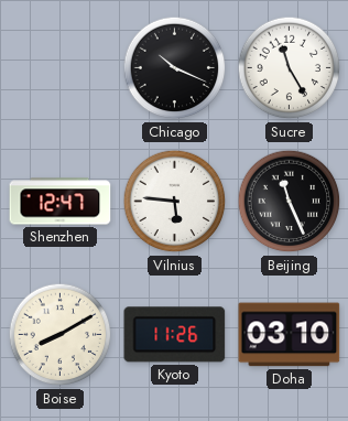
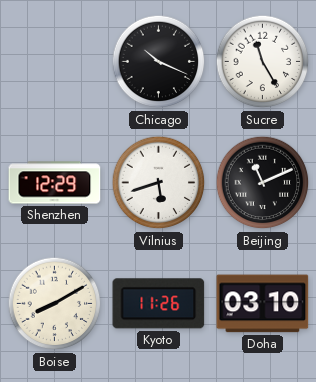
Shenzhen: 12:47 -> 12:29 (55, 183)
Vilnius: 5:46 -> 5:42 (159, 183)
Beijing: 11:26 -> 11:11 (263, 183)
